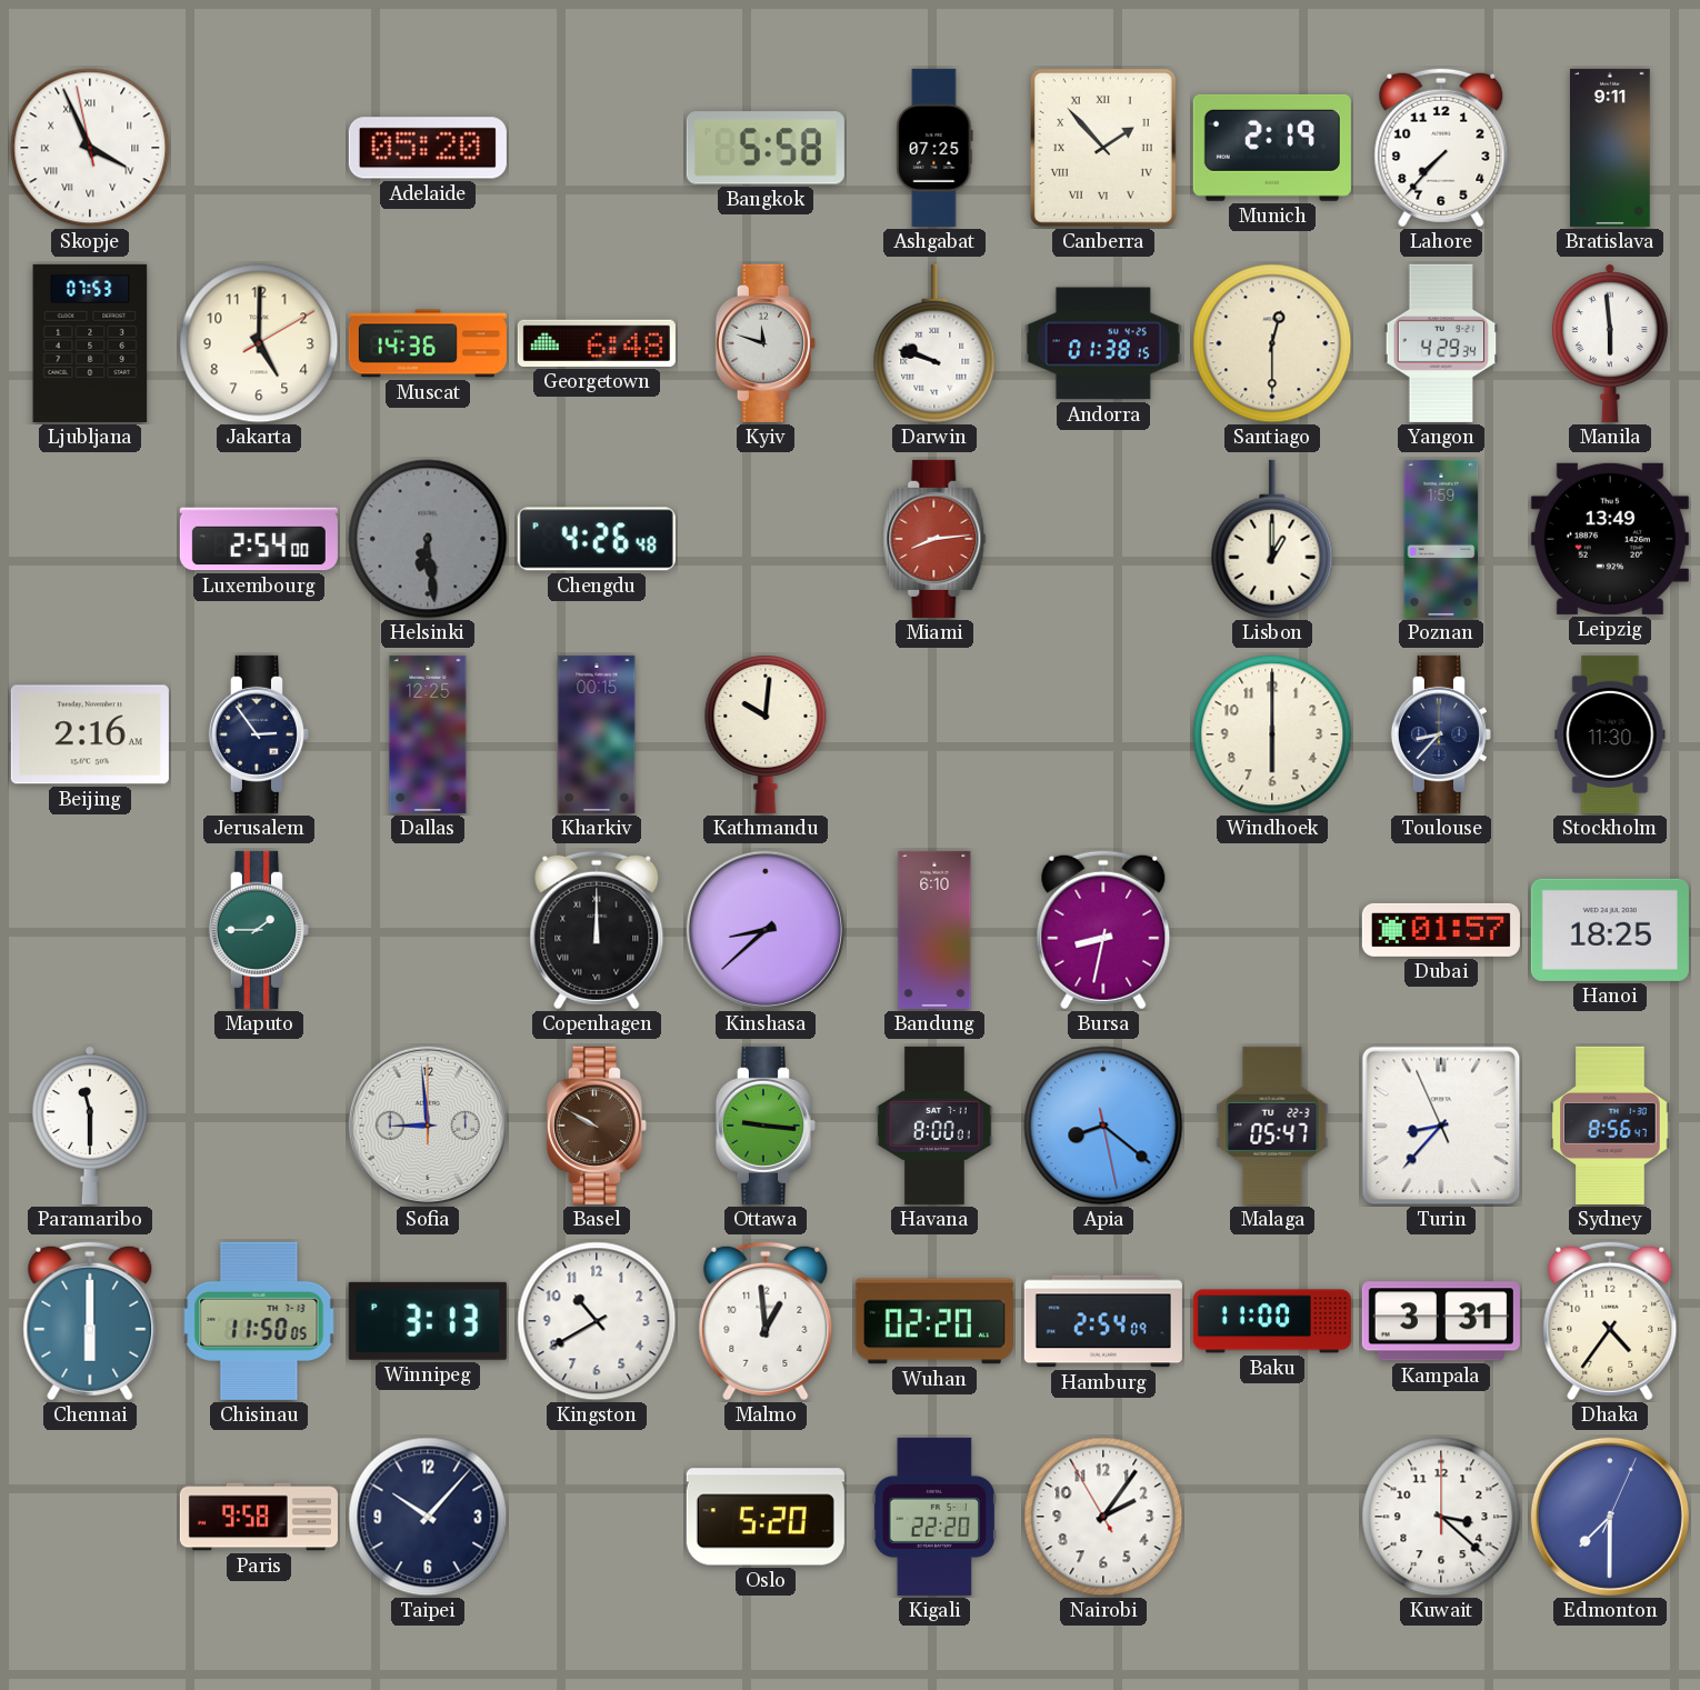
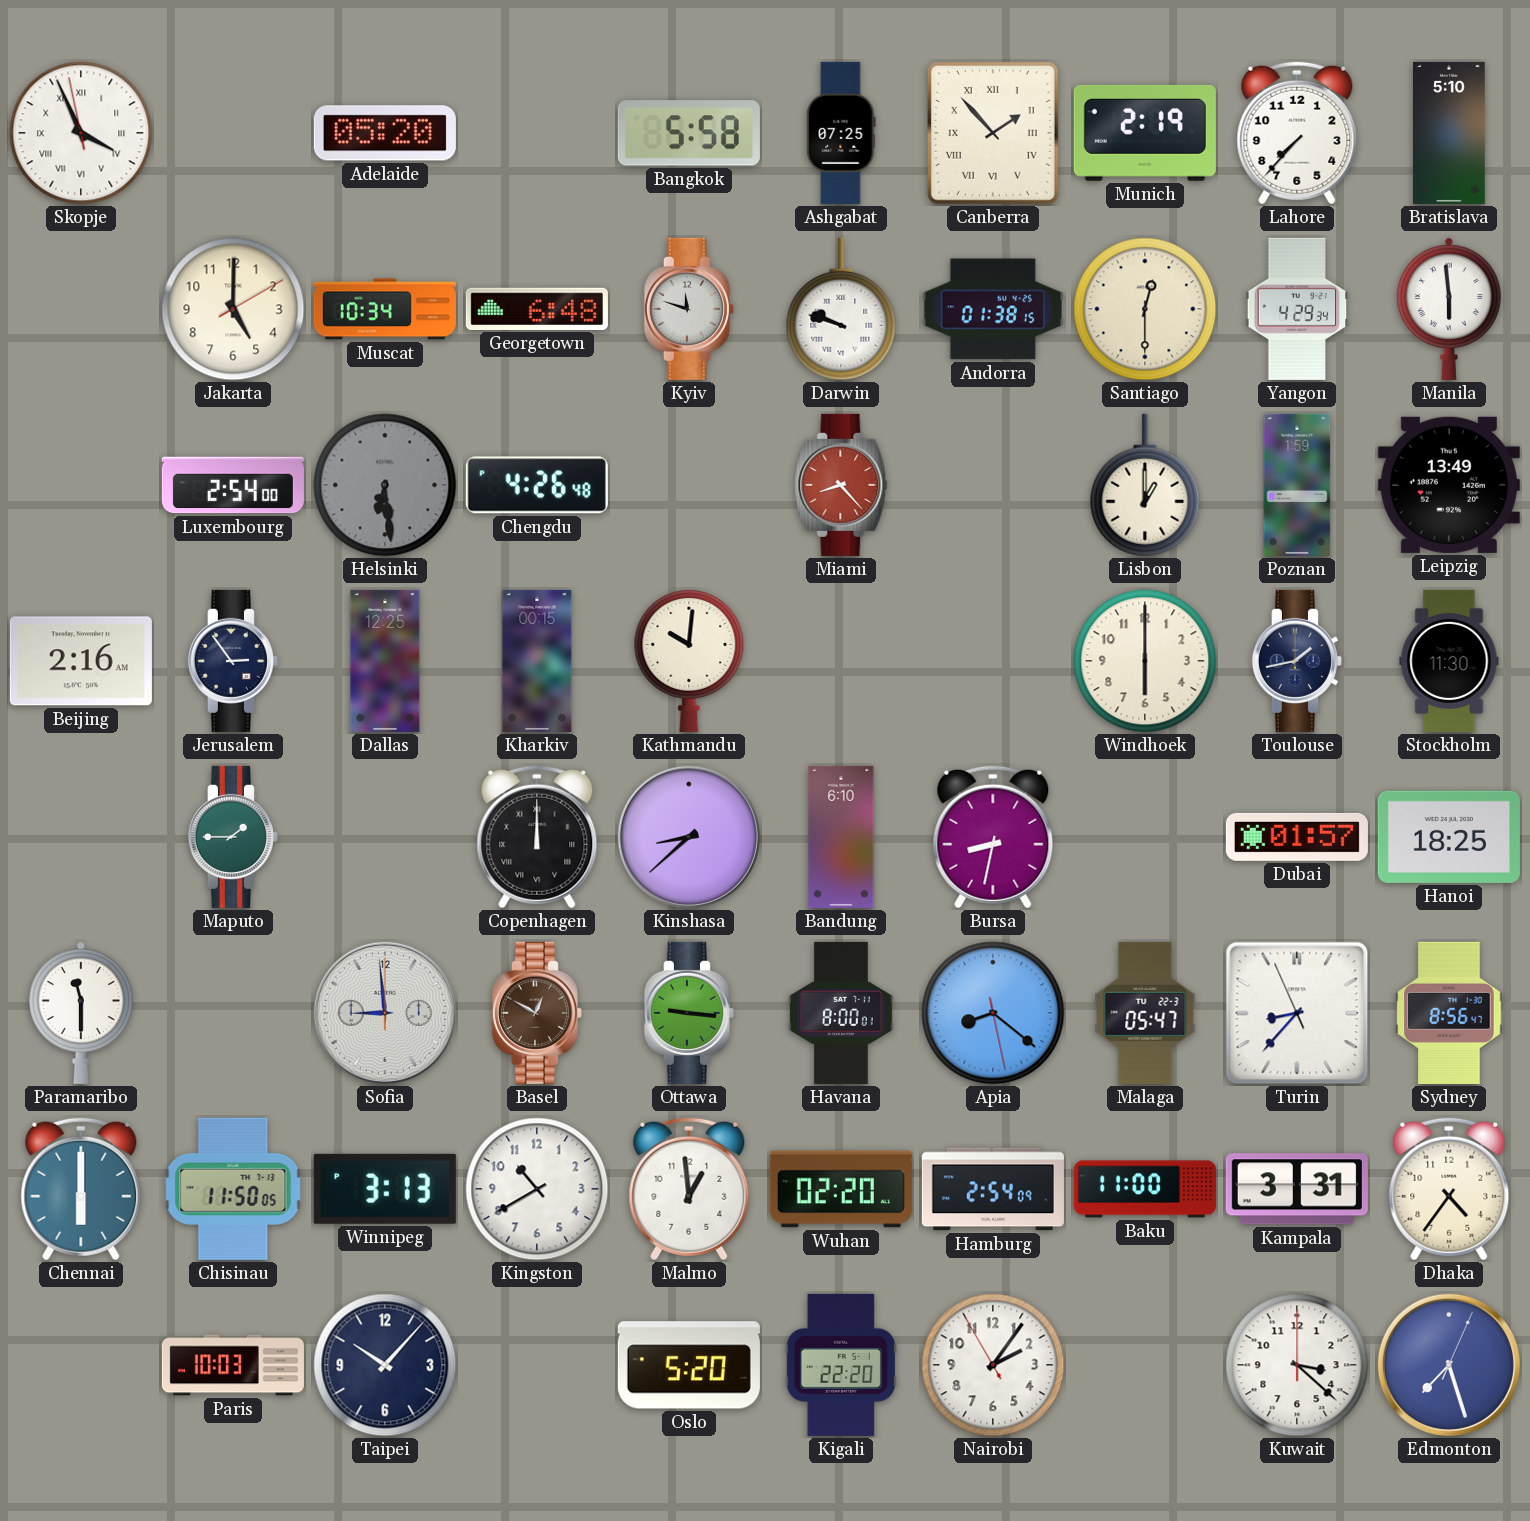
Bratislava: 9:11 -> 5:10 (1450, 133)
Ljubljana: 07:53 -> none (90, 343)
Muscat: 14:36 -> 10:34 (385, 309)
Miami: 8:14 -> 8:23 (841, 485)
Toulouse: 8:37 -> 1:43 (1297, 661)
Basel: 9:50 -> 12:50 (537, 1013)
Paris: 9:58 -> 10:03 (233, 1365)
Edmonton: 7:30 -> 7:27 (1449, 1365)
